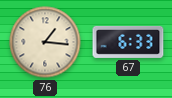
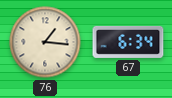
67: 6:33 -> 6:34 (128, 42)
